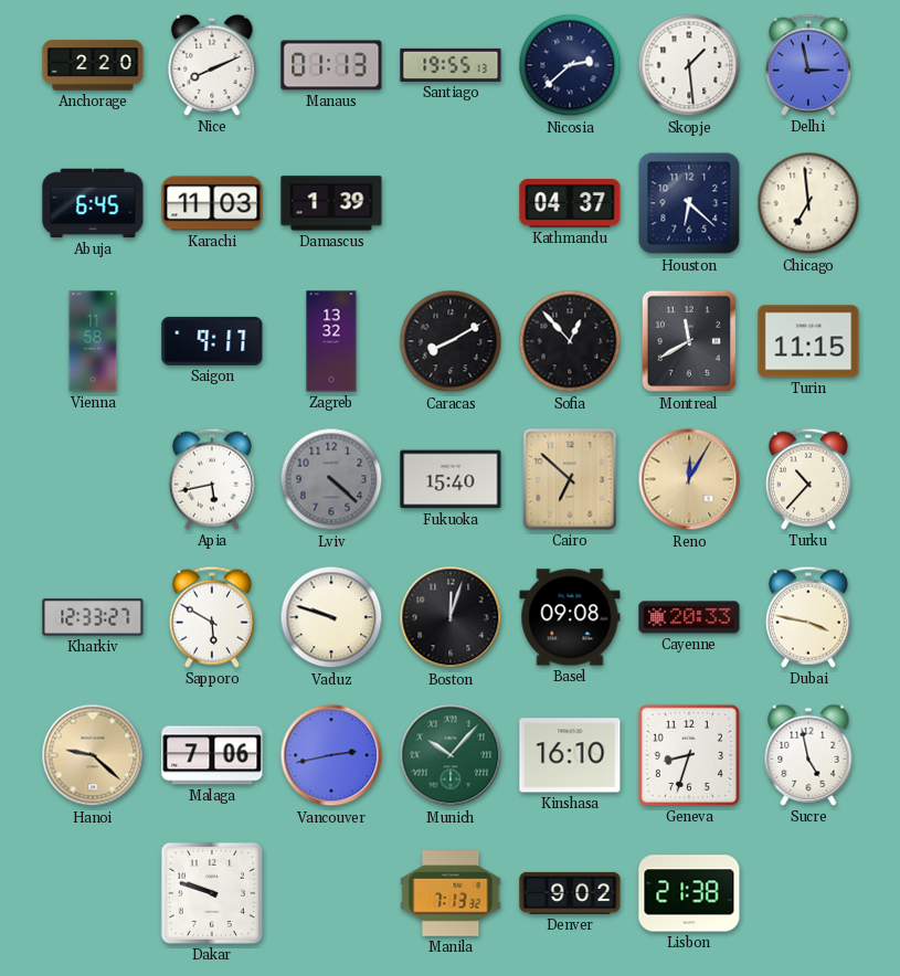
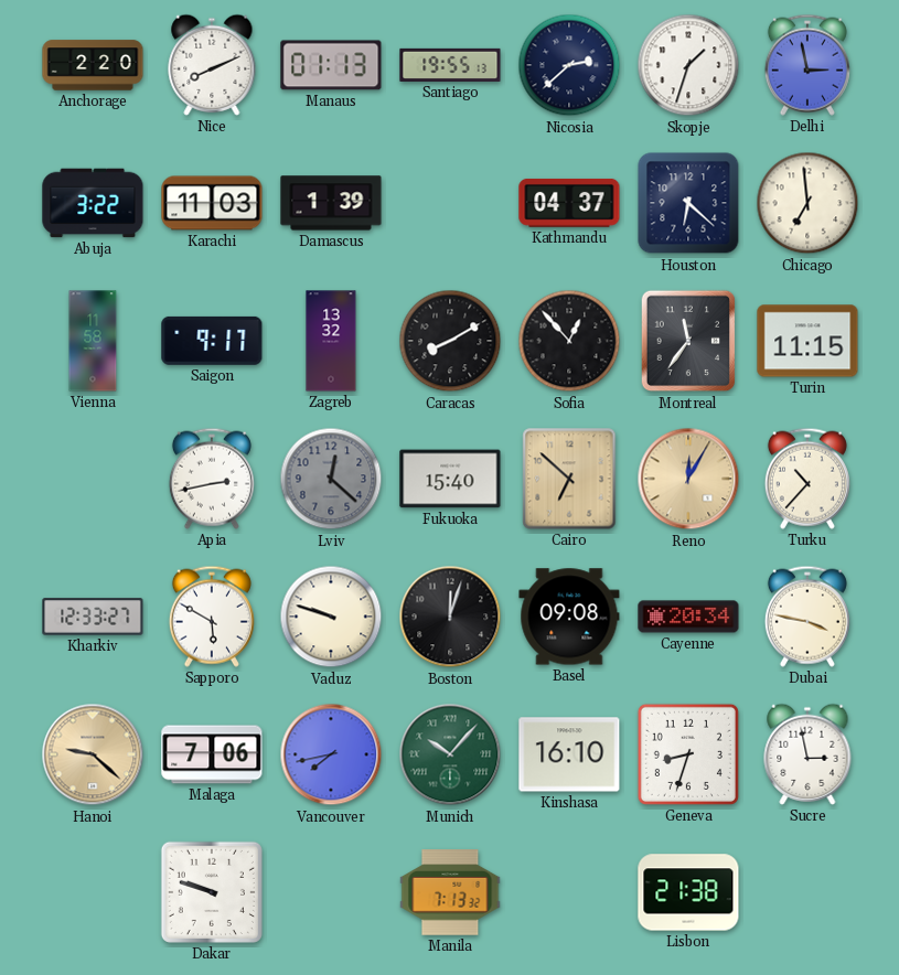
Skopje: 1:29 -> 1:33 (688, 65)
Abuja: 6:45 -> 3:22 (93, 203)
Montreal: 11:40 -> 11:36 (688, 341)
Apia: 5:43 -> 2:43 (212, 479)
Lviv: 4:22 -> 12:22 (331, 479)
Cayenne: 20:33 -> 20:34 (688, 617)
Vancouver: 2:43 -> 7:43 (331, 754)
Sucre: 4:58 -> 2:58 (807, 754)
Denver: 9:02 -> none (570, 893)
